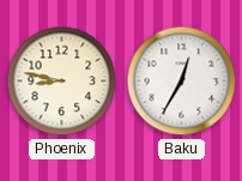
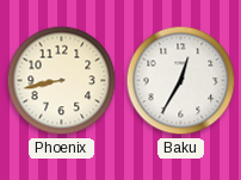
Phoenix: 8:47 -> 8:43 (62, 81)
